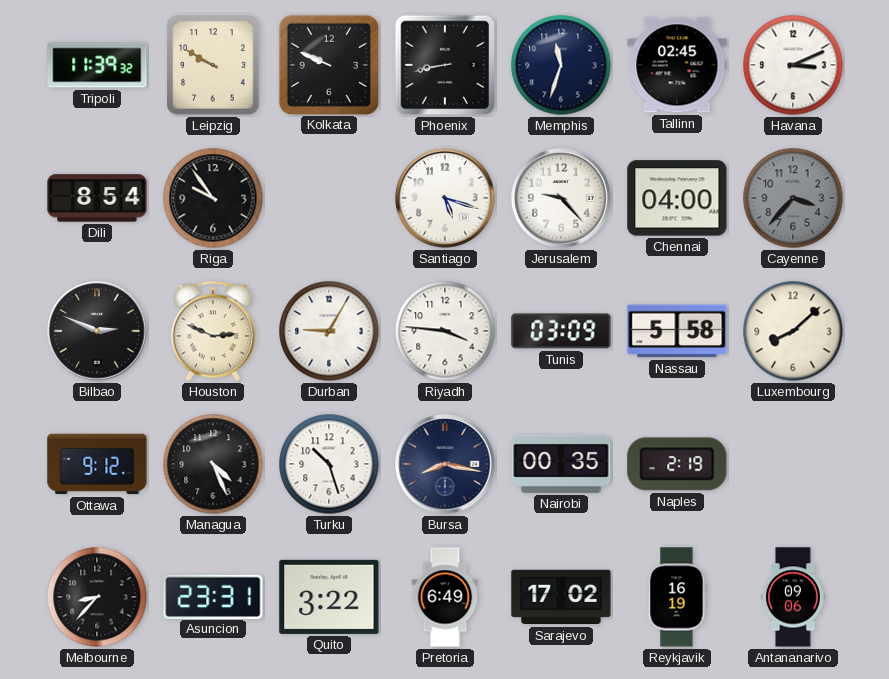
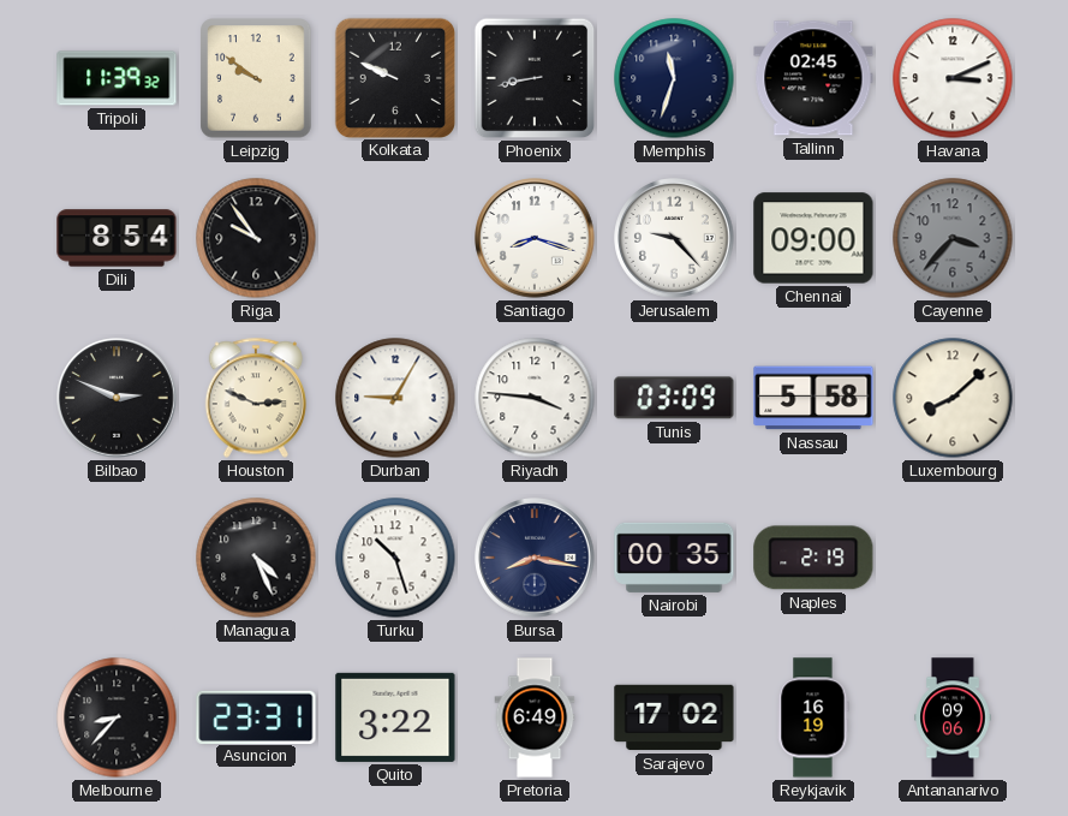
Leipzig: 9:50 -> 9:51 (256, 78)
Santiago: 5:18 -> 8:18 (535, 238)
Chennai: 04:00 -> 09:00 (813, 238)
Ottawa: 9:12 -> none (97, 464)
